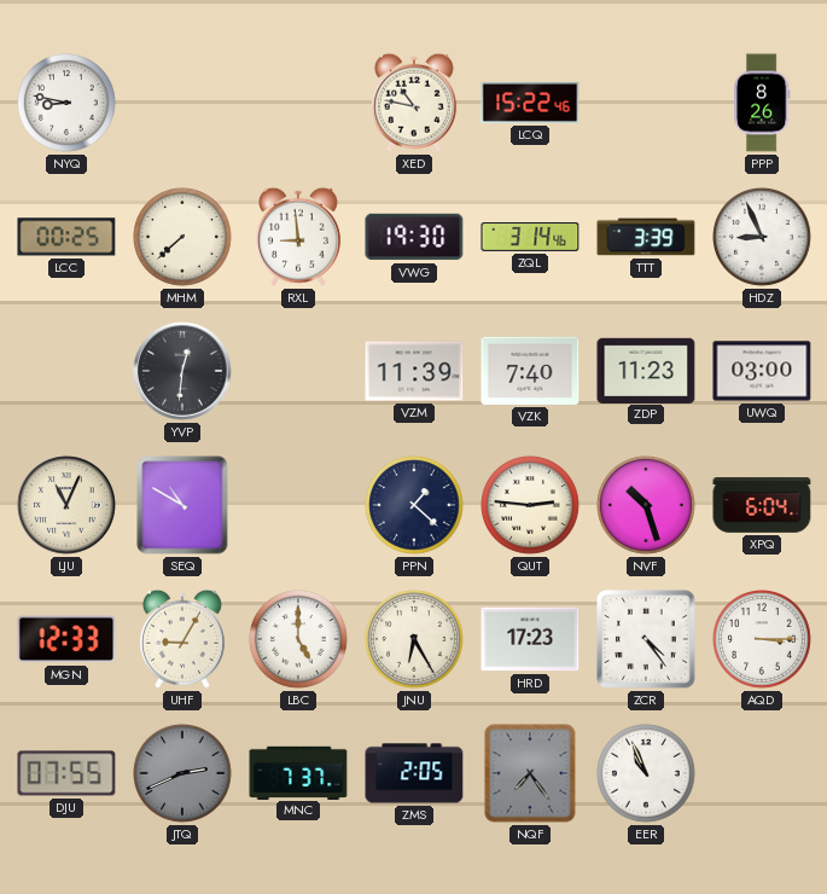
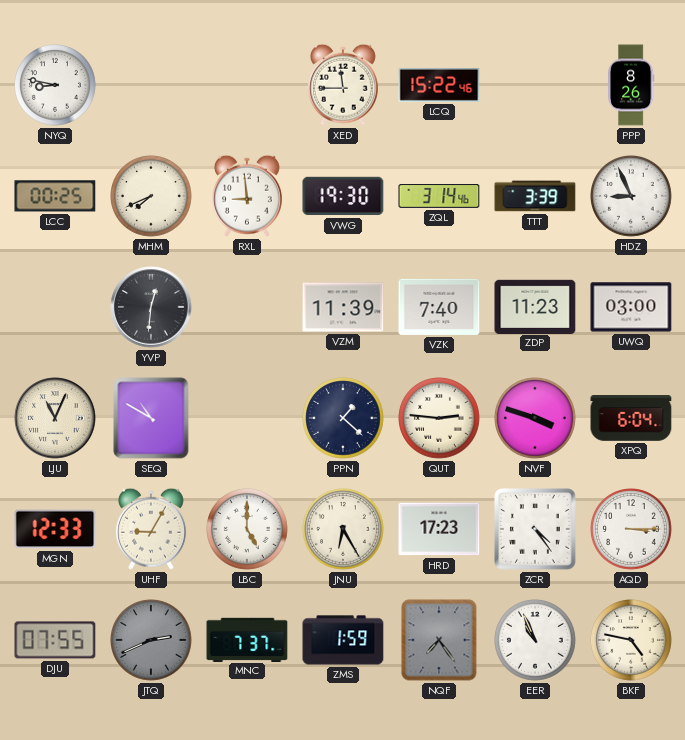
XED: 10:47 -> 11:45 (343, 85)
MHM: 7:38 -> 7:41 (152, 197)
NVF: 10:27 -> 3:48 (536, 419)
ZMS: 2:05 -> 1:59 (343, 640)
BKF: none -> 4:47 (632, 641)
